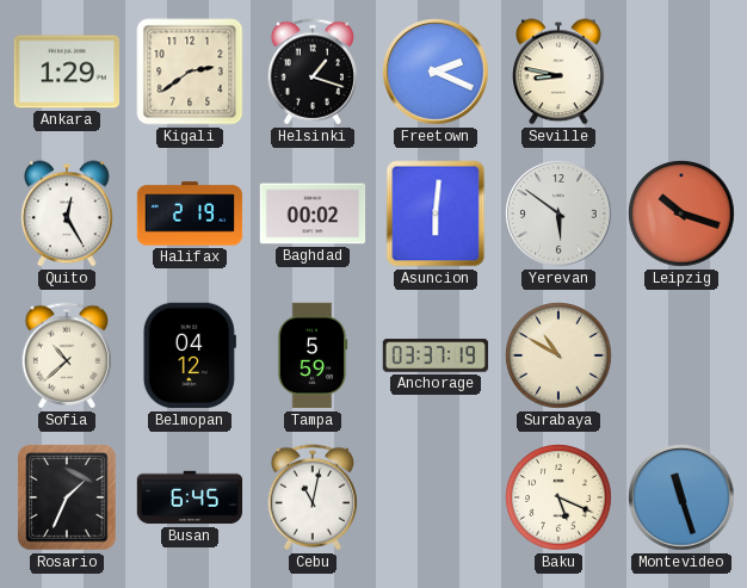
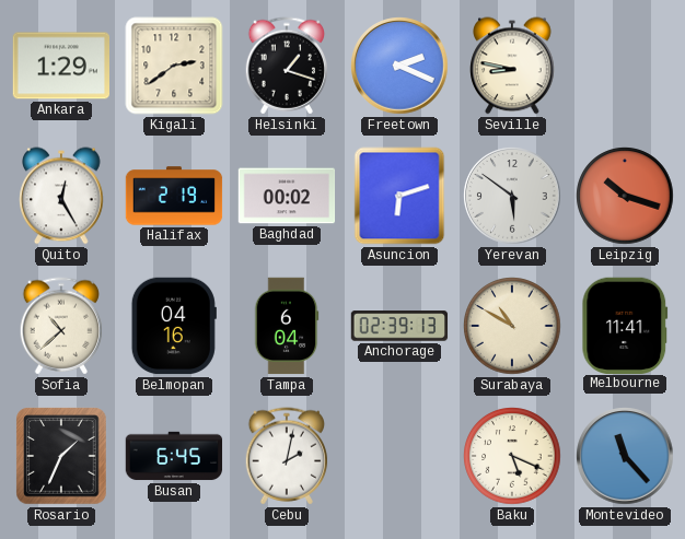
Asuncion: 6:01 -> 6:12 (399, 196)
Belmopan: 04:12 -> 04:16 (174, 326)
Tampa: 5:59 -> 6:04 (287, 326)
Anchorage: 03:37 -> 02:39 (399, 326)
Melbourne: none -> 11:41 (625, 325)
Cebu: 11:02 -> 2:02 (287, 456)
Montevideo: 11:27 -> 11:23 (625, 456)
